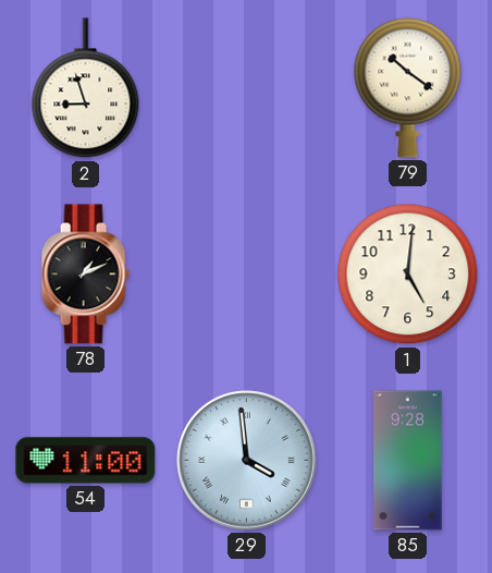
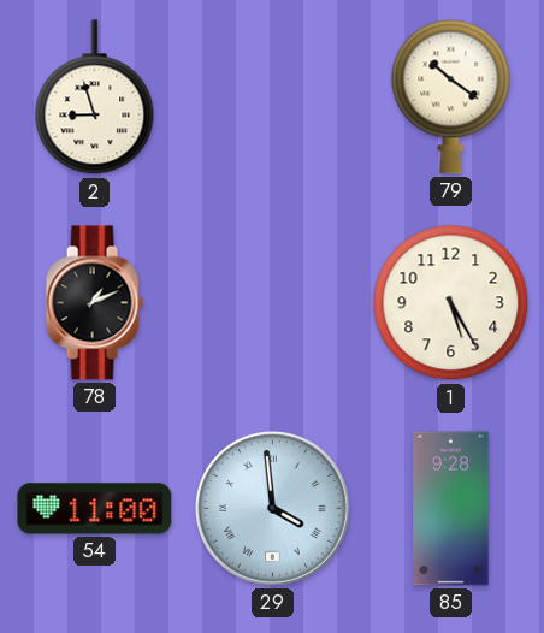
1: 5:01 -> 5:25 (451, 303)
